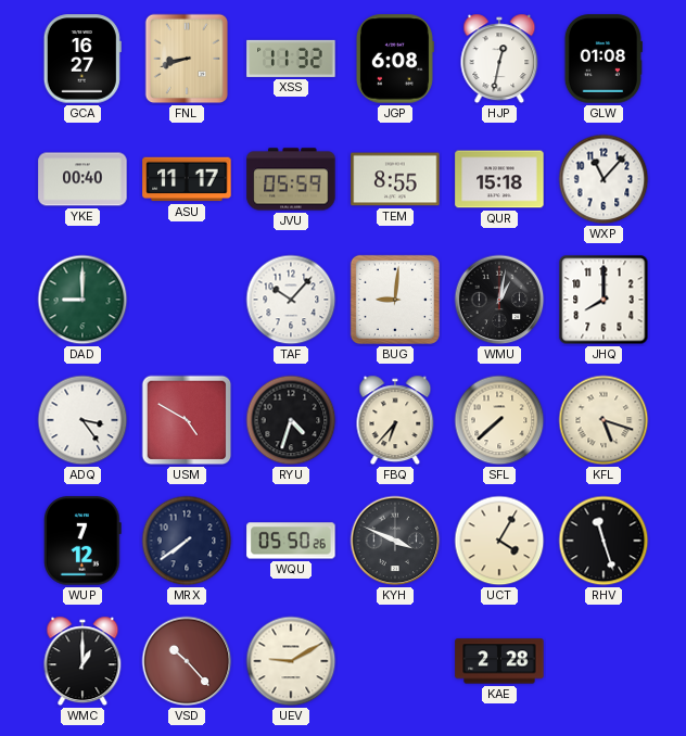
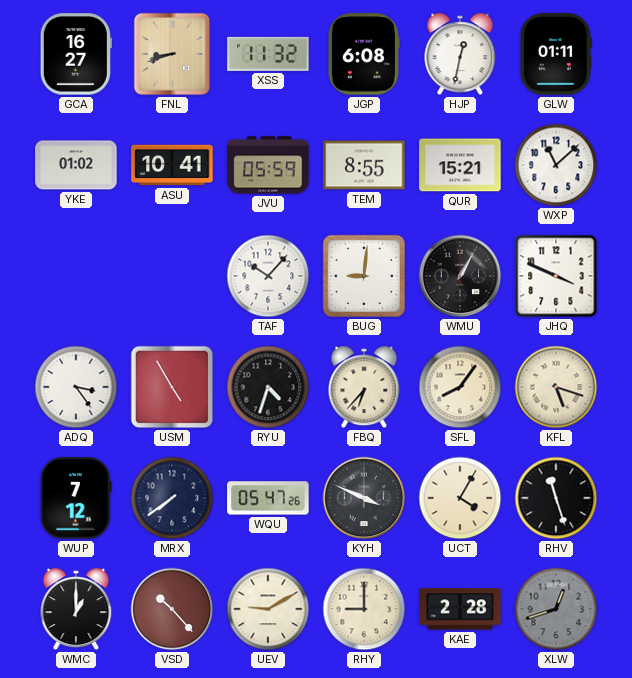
GLW: 01:08 -> 01:11 (556, 54)
YKE: 00:40 -> 01:02 (76, 165)
ASU: 11:17 -> 10:41 (172, 165)
QUR: 15:18 -> 15:21 (460, 165)
WXP: 11:07 -> 11:08 (556, 165)
DAD: 9:00 -> none (82, 300)
WMU: 1:02 -> 1:05 (460, 276)
JHQ: 8:00 -> 3:49 (556, 276)
USM: 4:50 -> 4:55 (172, 387)
SFL: 7:38 -> 8:06 (460, 387)
WQU: 05:50 -> 05:47 (268, 498)
RHY: none -> 9:00 (364, 609)
XLW: none -> 12:42 (556, 609)
